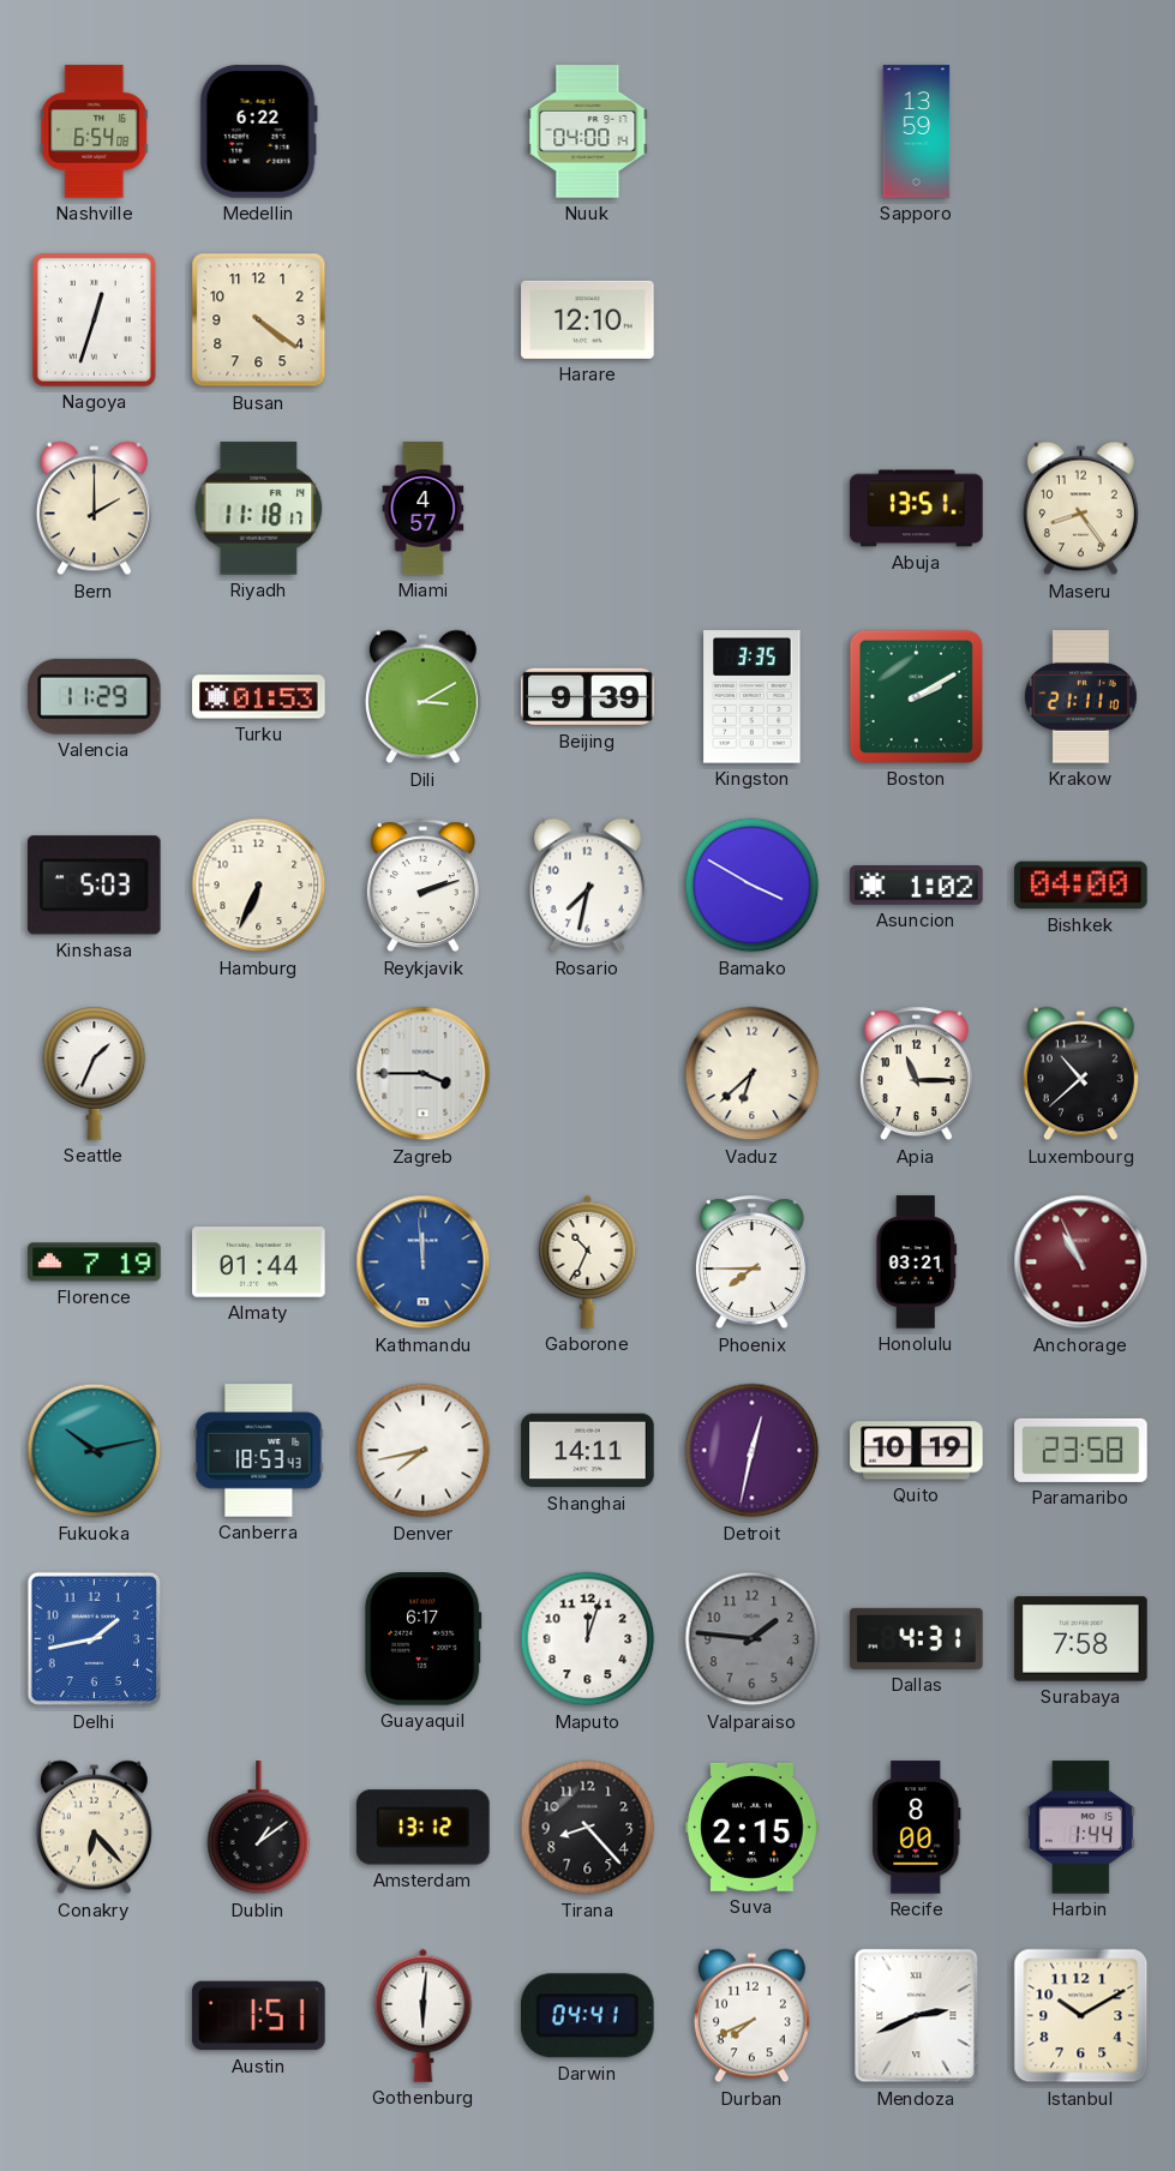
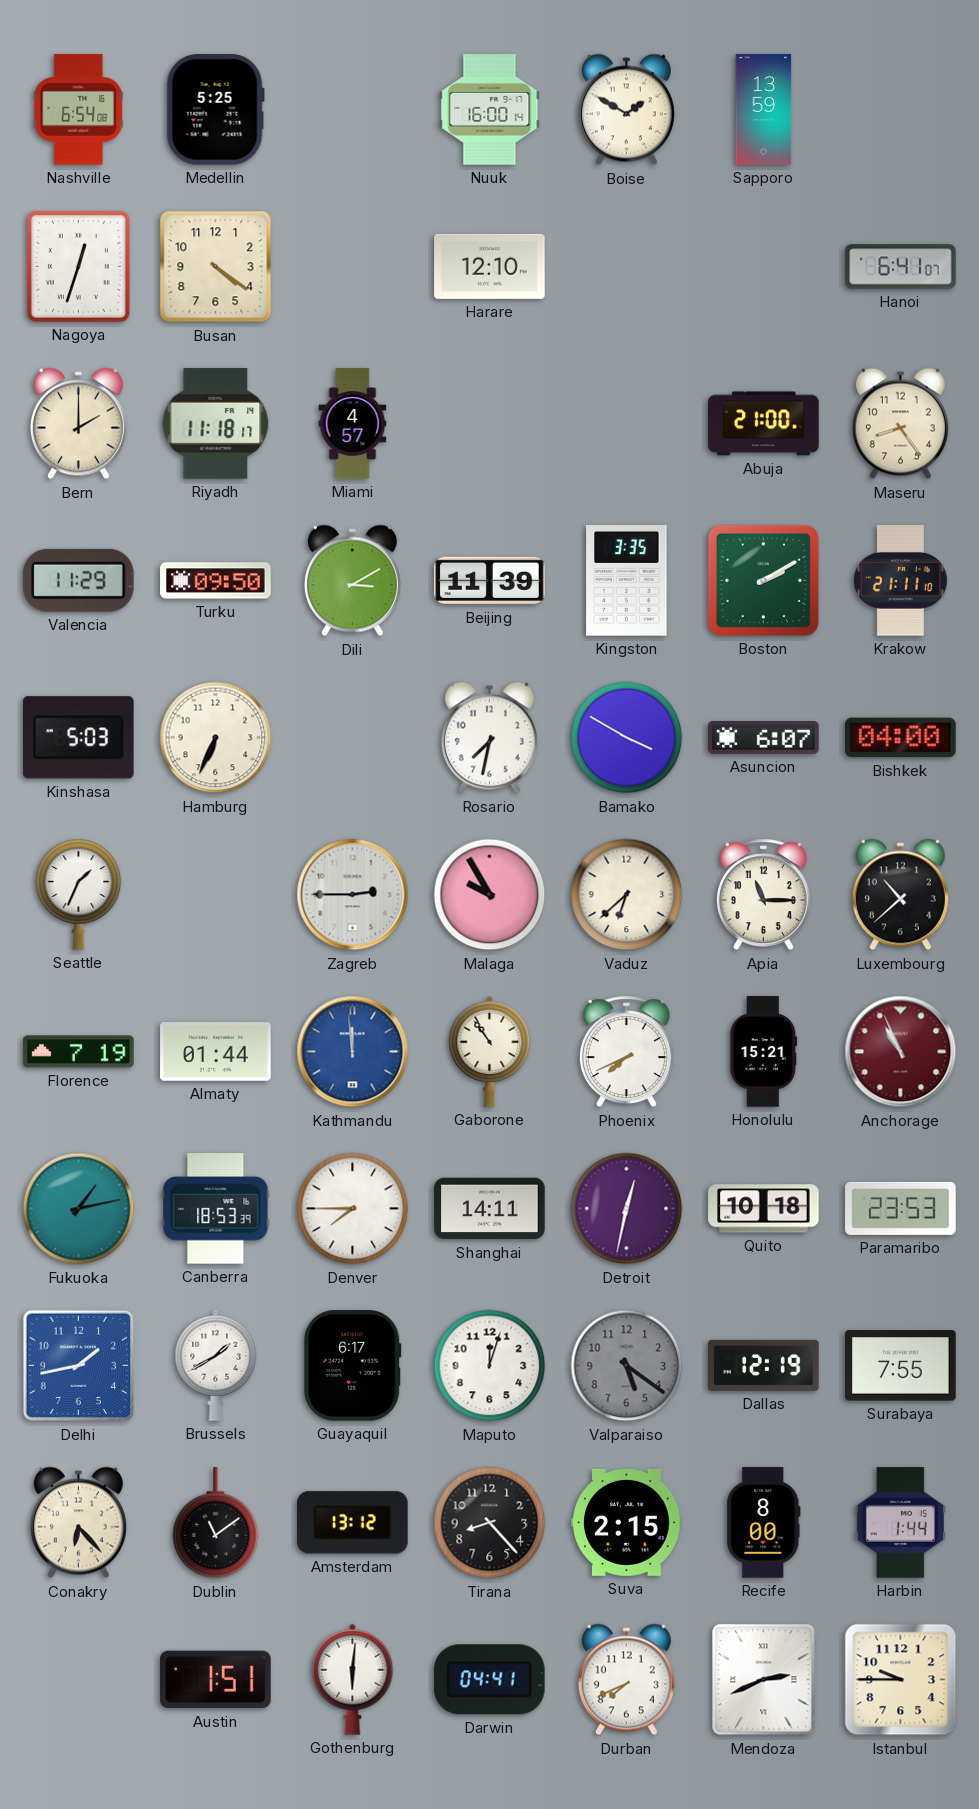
Medellin: 6:22 -> 5:25 (215, 110)
Nuuk: 04:00 -> 16:00 (490, 110)
Boise: none -> 1:50 (626, 110)
Hanoi: none -> 6:41 (901, 267)
Abuja: 13:51 -> 21:00 (764, 424)
Turku: 01:53 -> 09:50 (216, 581)
Beijing: 9:39 -> 11:39 (490, 581)
Reykjavik: 2:12 -> none (422, 886)
Asuncion: 1:02 -> 6:07 (764, 738)
Zagreb: 3:45 -> 2:45 (353, 895)
Malaga: none -> 9:55 (490, 895)
Gaborone: 10:34 -> 10:54 (490, 1051)
Phoenix: 7:45 -> 7:41 (626, 1052)
Honolulu: 03:21 -> 15:21 (764, 1052)
Fukuoka: 10:13 -> 1:13 (79, 1209)
Canberra: 18:53:43 -> 18:53:39 (216, 1209)
Denver: 7:43 -> 7:45 (353, 1209)
Quito: 10:19 -> 10:18 (764, 1209)
Paramaribo: 23:58 -> 23:53 (901, 1208)
Brussels: none -> 1:40 (216, 1365)
Valparaiso: 1:46 -> 5:21 (627, 1366)
Dallas: 4:31 -> 12:19 (764, 1365)
Surabaya: 7:58 -> 7:55 (901, 1366)
Dublin: 1:09 -> 11:09 (216, 1523)
Istanbul: 10:10 -> 9:45 (901, 1680)
